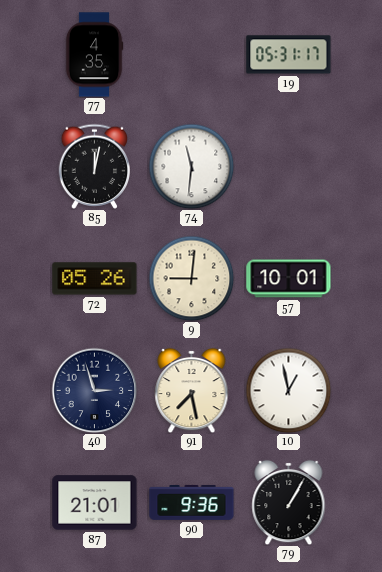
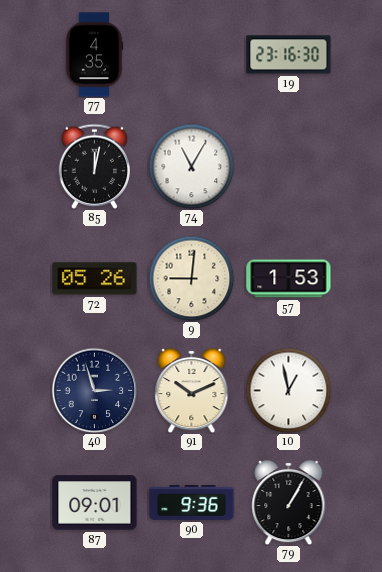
19: 05:31 -> 23:16 (289, 55)
74: 11:31 -> 11:05 (191, 166)
57: 10:01 -> 1:53 (289, 279)
91: 7:28 -> 10:11 (192, 390)
87: 21:01 -> 09:01 (95, 503)
